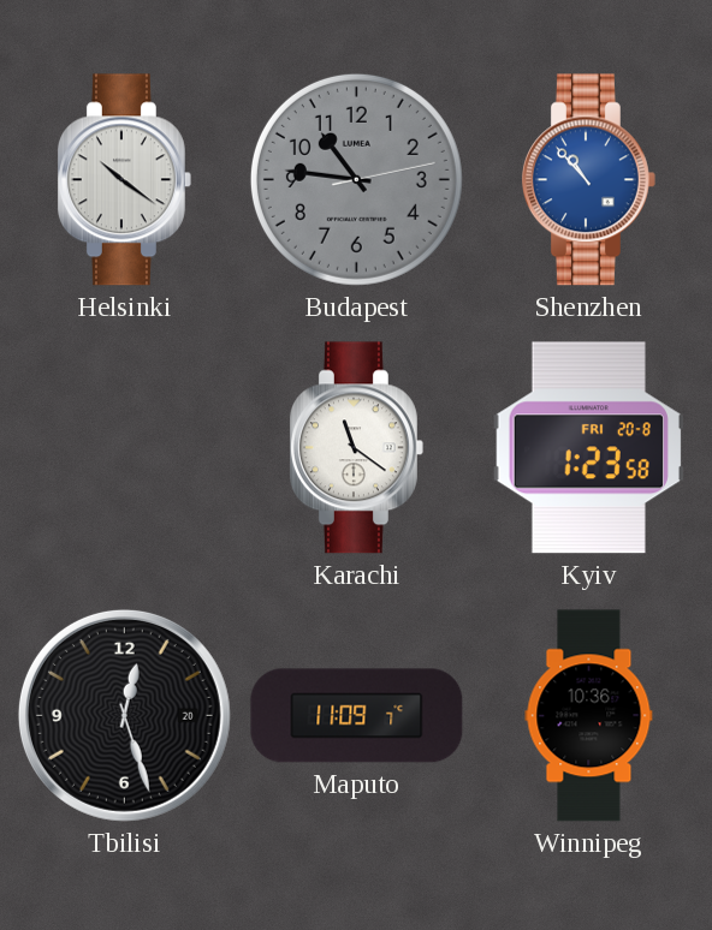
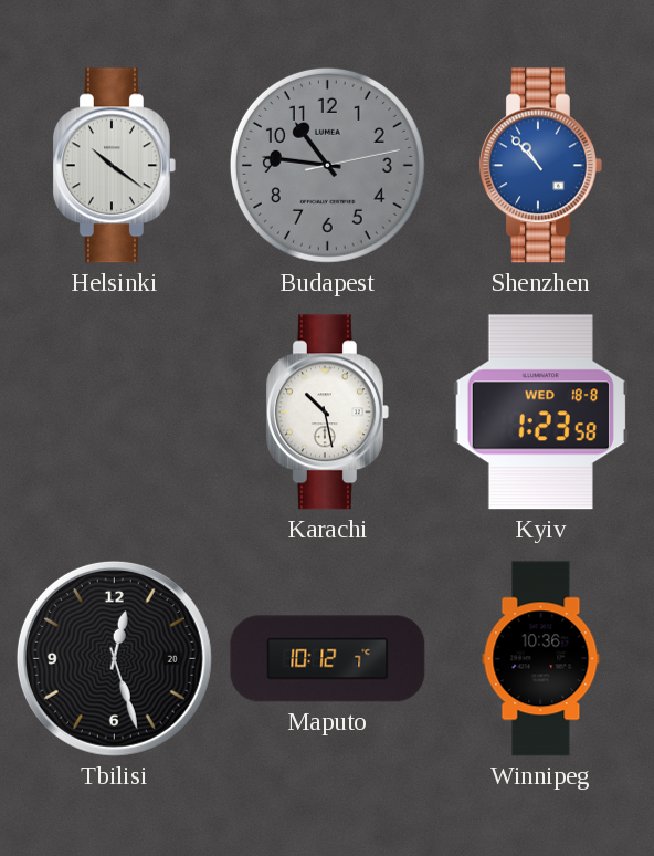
Karachi: 11:21 -> 10:28 (327, 413)
Kyiv date: FRI 20-8 -> WED 18-8 (540, 413)
Maputo: 11:09 -> 10:12 (328, 659)
